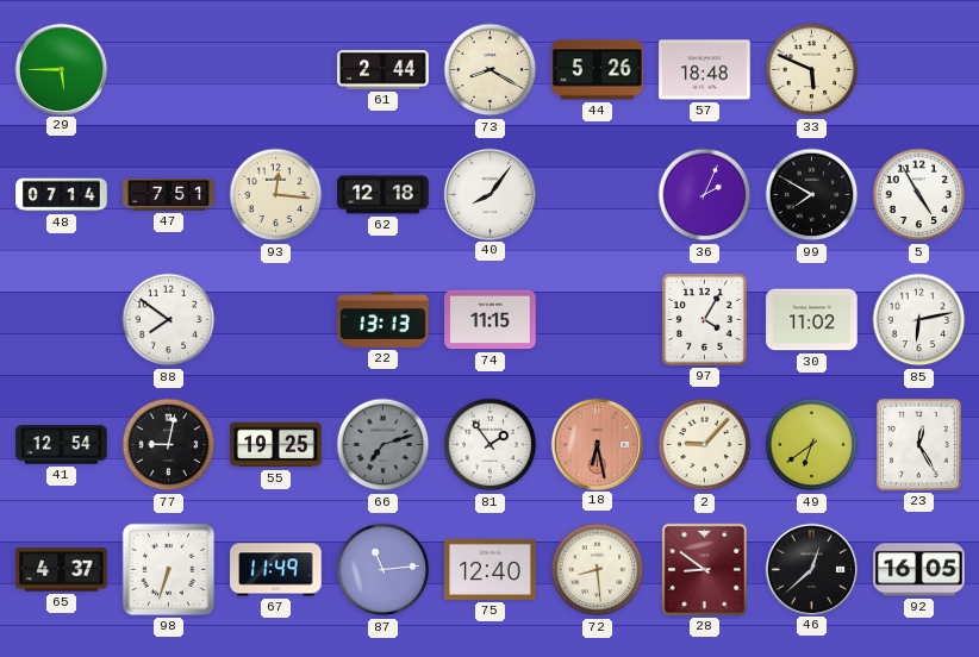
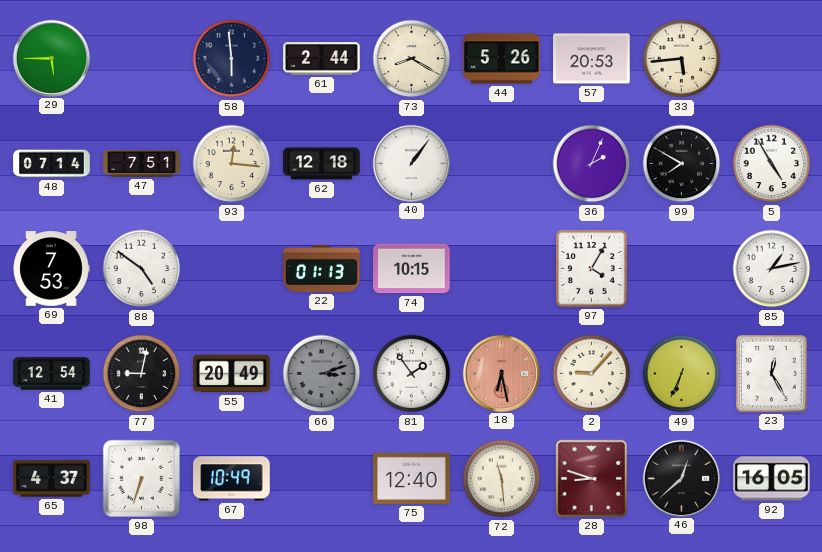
58: none -> 5:59 (232, 59)
57: 18:48 -> 20:53 (592, 59)
33: 5:49 -> 5:44 (682, 59)
40: 8:06 -> 1:06 (411, 163)
69: none -> 7:53 (51, 269)
88: 7:51 -> 4:51 (142, 269)
22: 13:13 -> 01:13 (322, 268)
74: 11:15 -> 10:15 (412, 269)
30: 11:02 -> none (812, 320)
85: 6:13 -> 1:13 (772, 269)
55: 19:25 -> 20:49 (232, 374)
66: 7:12 -> 3:12 (322, 374)
49: 6:39 -> 6:34 (682, 374)
67: 11:49 -> 10:49 (232, 479)
87: 11:14 -> none (384, 570)
72: 8:29 -> 11:29 (502, 479)
28: 8:51 -> 8:48 (591, 478)
